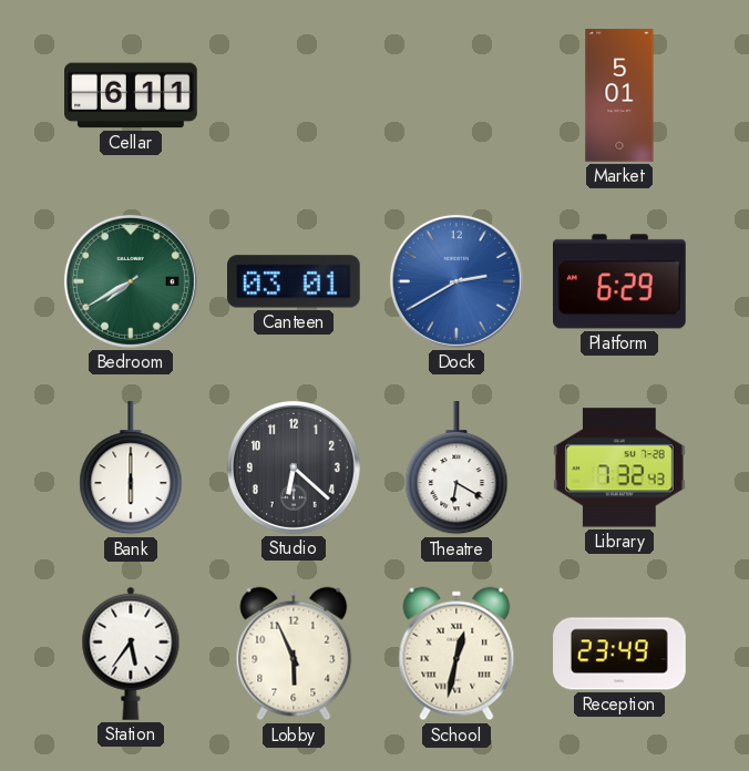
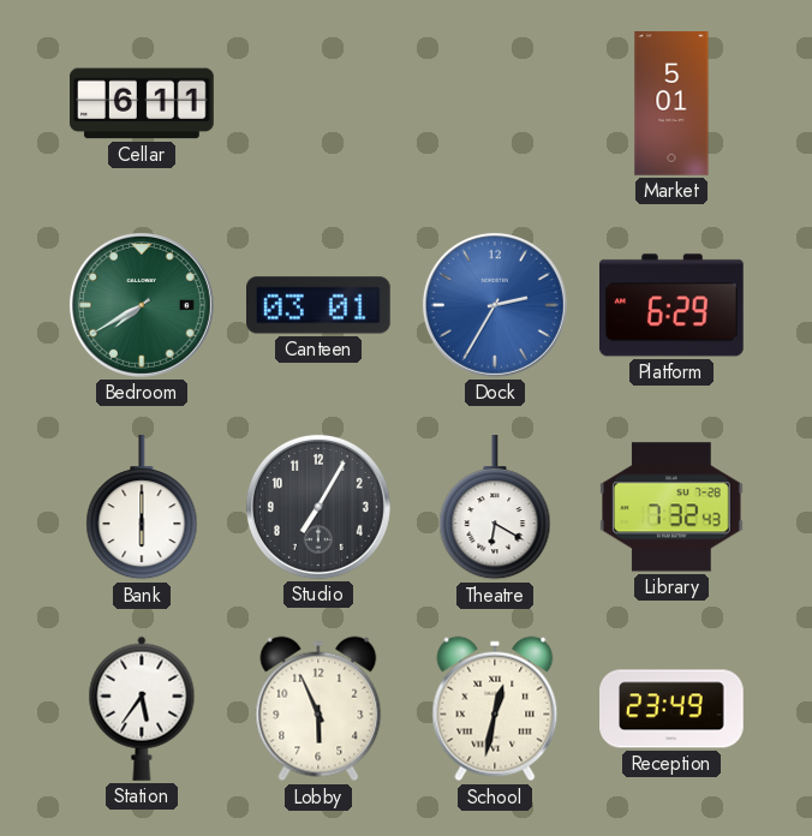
Dock: 2:40 -> 2:35 (495, 305)
Studio: 6:22 -> 7:05 (318, 507)
